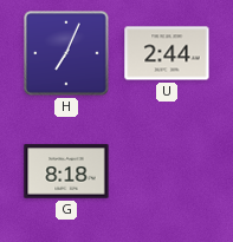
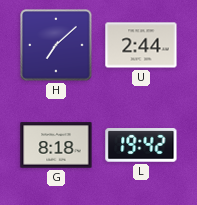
H: 7:04 -> 7:08 (56, 45)
L: none -> 19:42 (141, 145)
